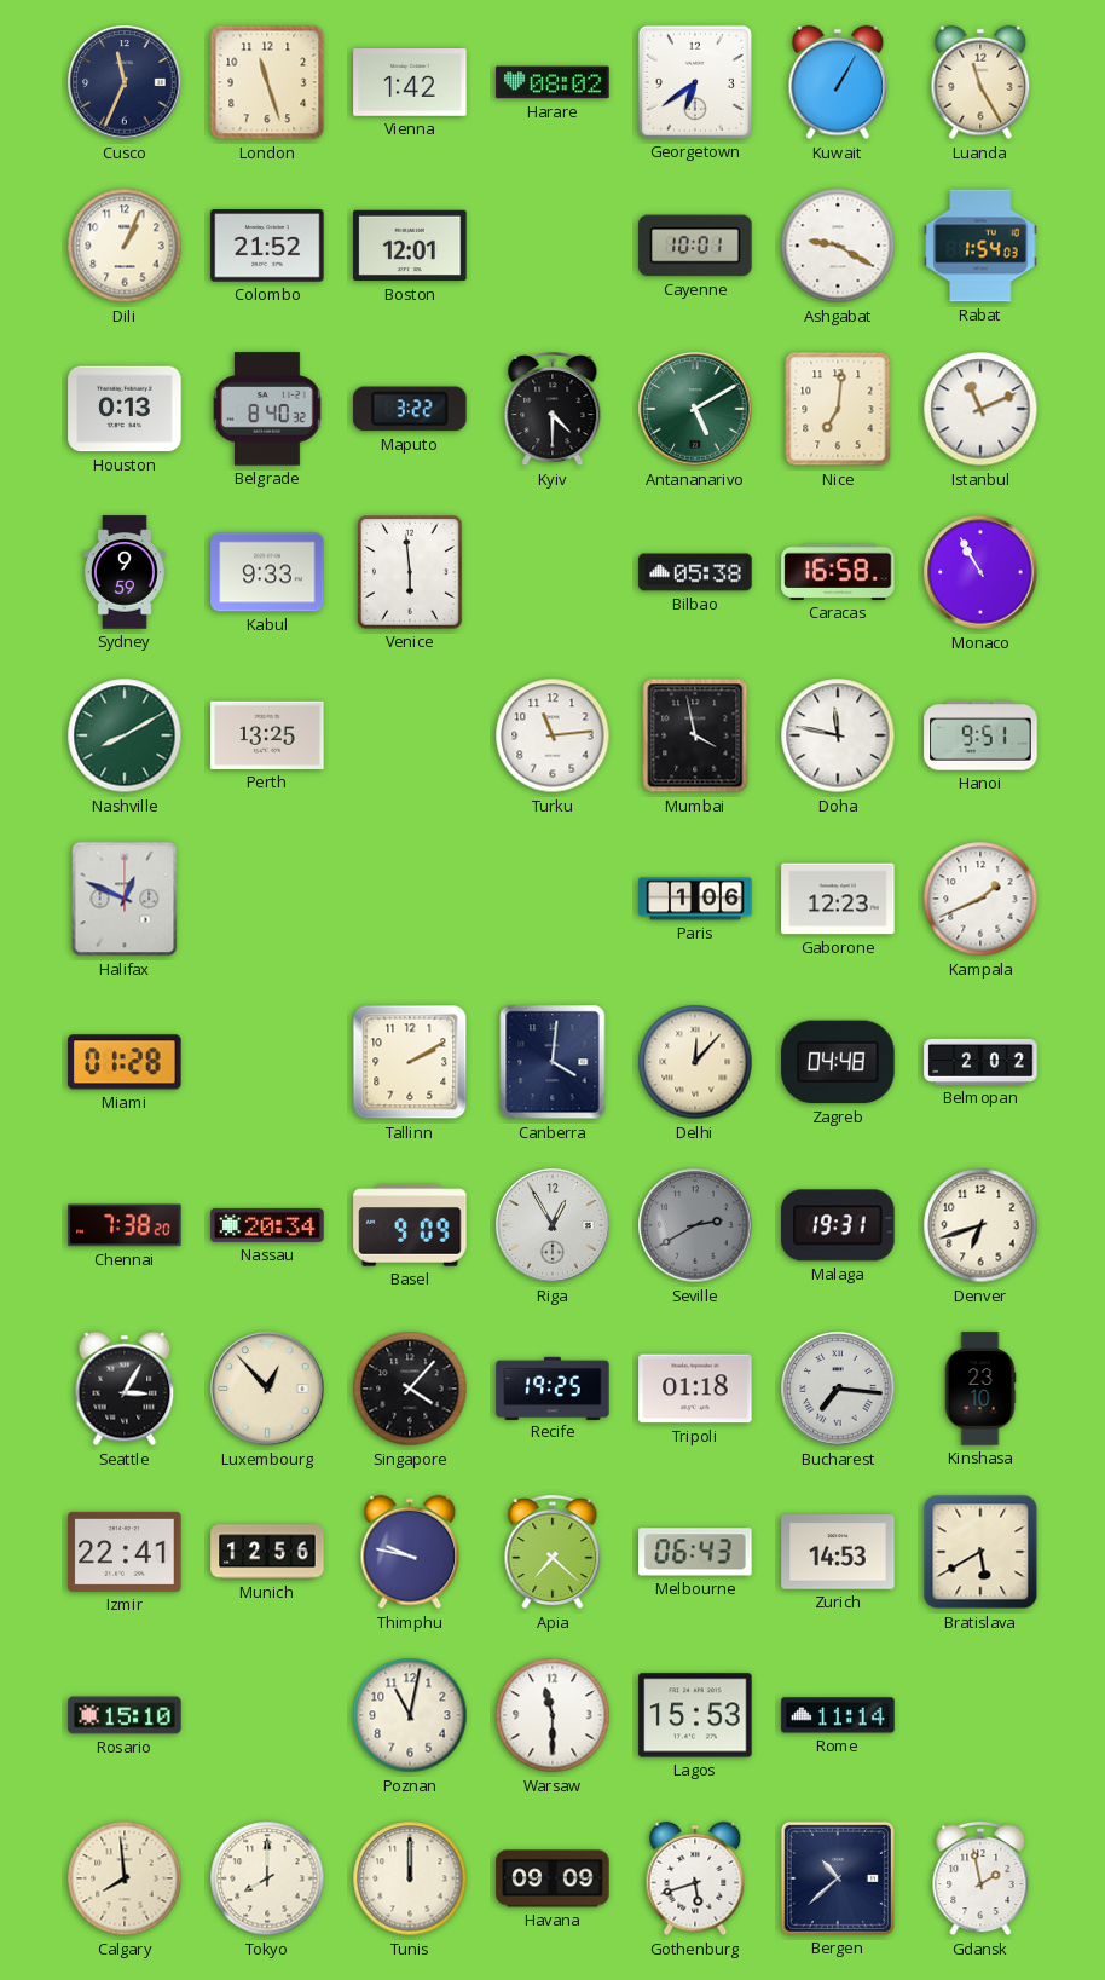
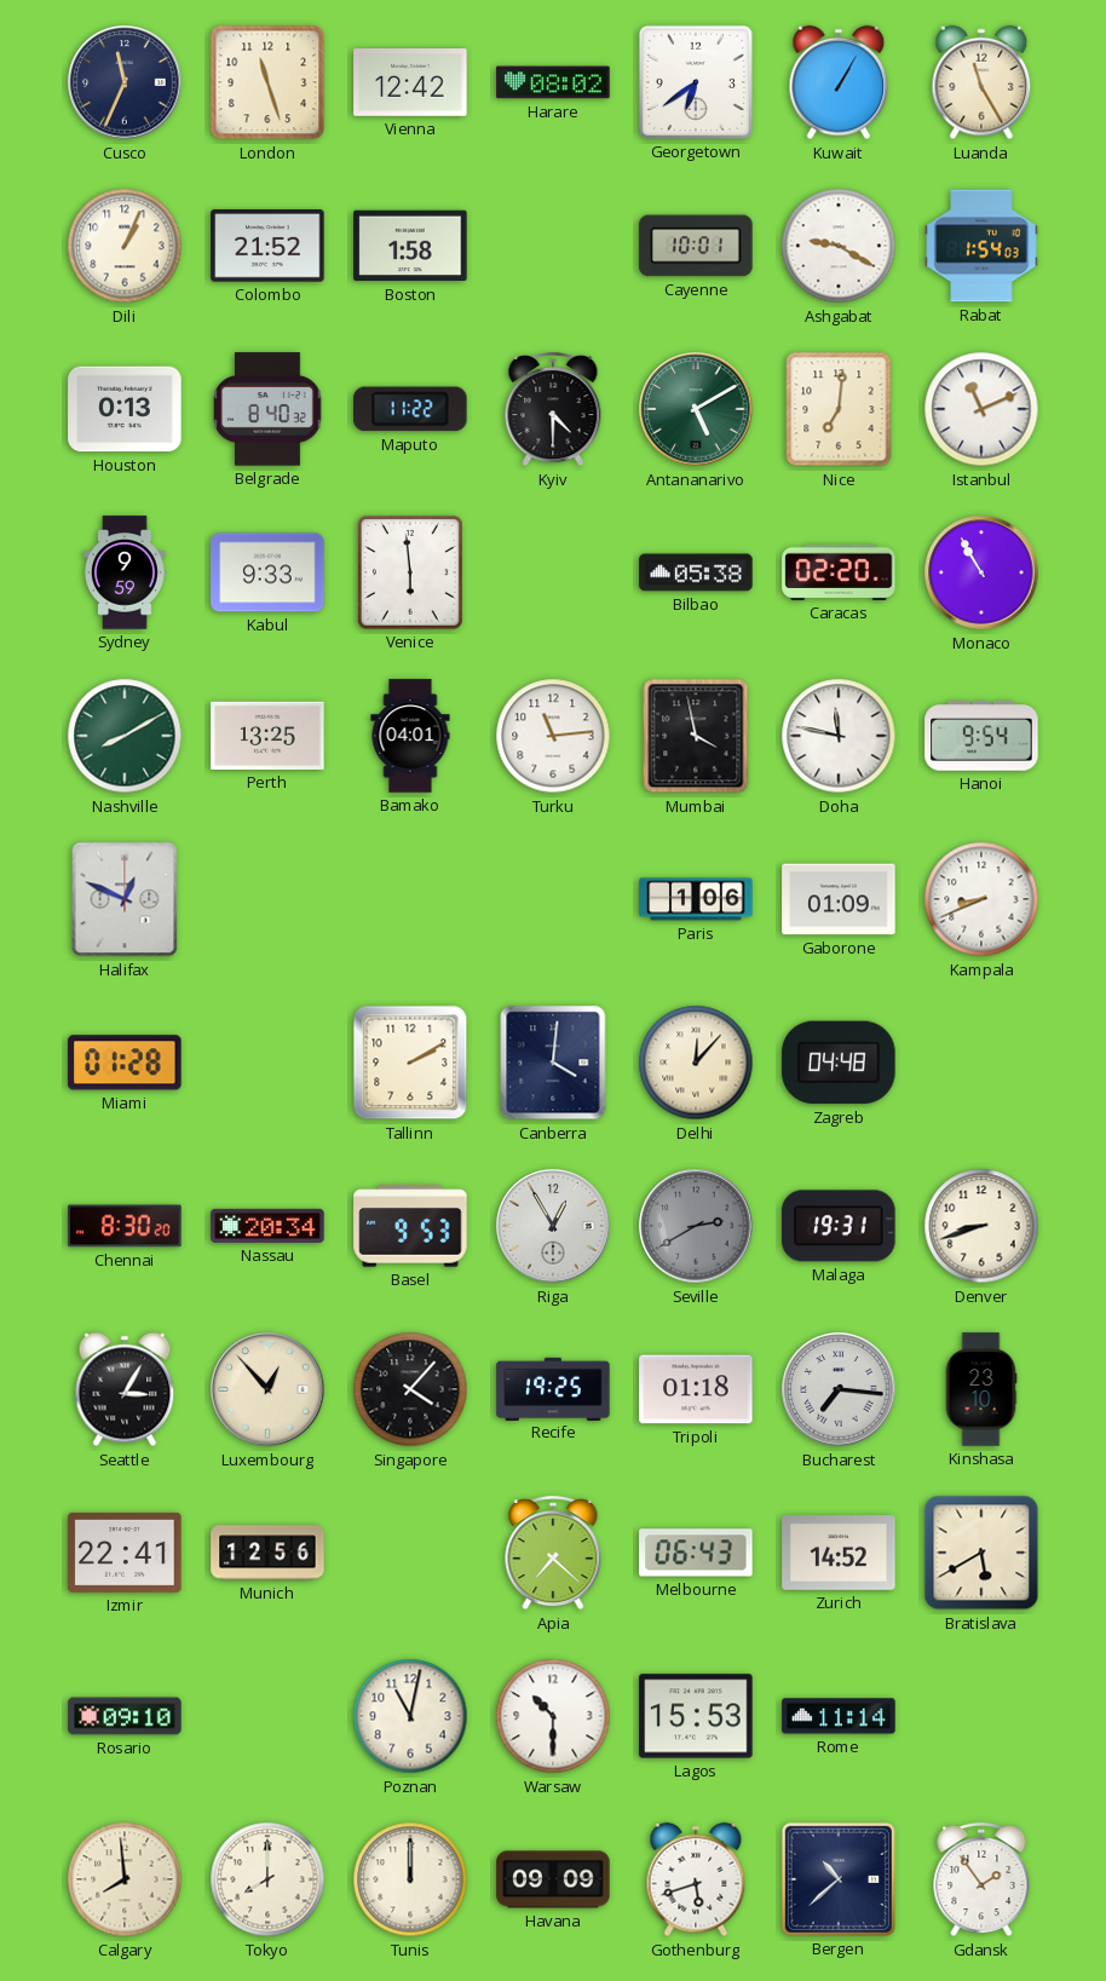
Vienna: 1:42 -> 12:42 (410, 83)
Boston: 12:01 -> 1:58 (410, 246)
Maputo: 3:22 -> 11:22 (410, 409)
Caracas: 16:58 -> 02:20 (839, 572)
Bamako: none -> 04:01 (410, 736)
Hanoi: 9:51 -> 9:54 (981, 736)
Gaborone: 12:23 -> 01:09 (839, 899)
Kampala: 1:41 -> 8:41 (981, 899)
Belmopan: 2:02 -> none (980, 1062)
Chennai: 7:38 -> 8:30 (125, 1226)
Basel: 9:09 -> 9:53 (410, 1226)
Denver: 6:42 -> 8:42 (981, 1226)
Thimphu: 9:47 -> none (410, 1552)
Zurich: 14:53 -> 14:52 (839, 1553)
Rosario: 15:10 -> 09:10 (125, 1716)
Warsaw: 11:30 -> 10:30 (553, 1716)
Gdansk: 1:58 -> 1:54 (981, 1881)
